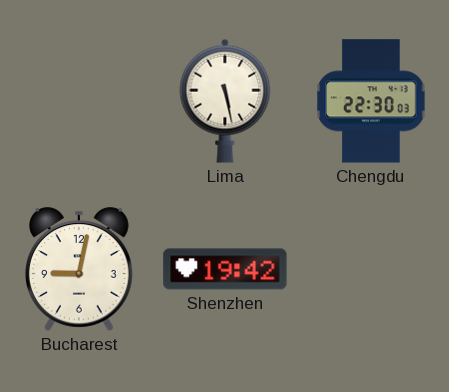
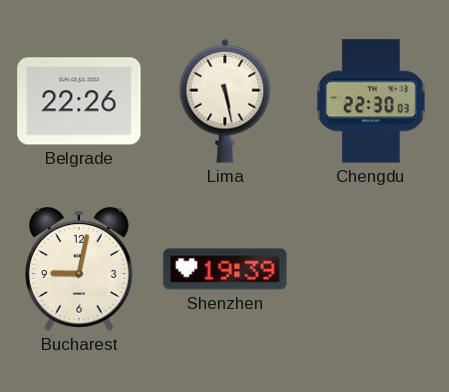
Belgrade: none -> 22:26 (79, 101)
Shenzhen: 19:42 -> 19:39 (225, 269)
